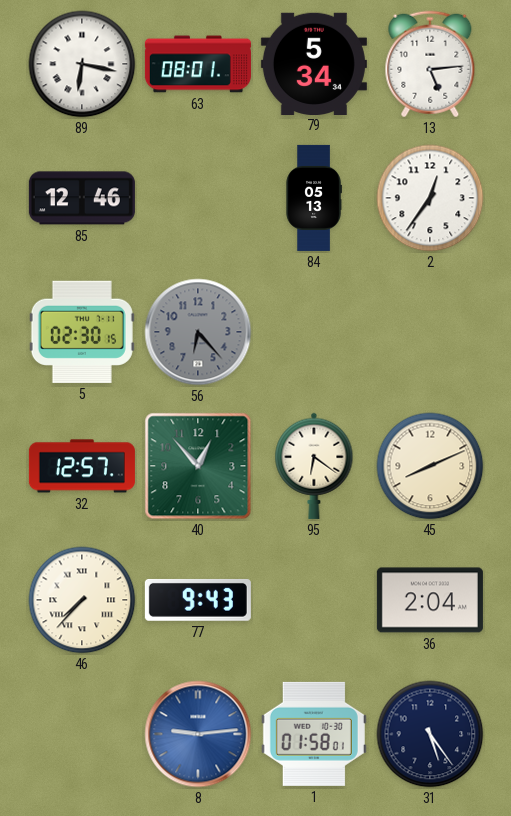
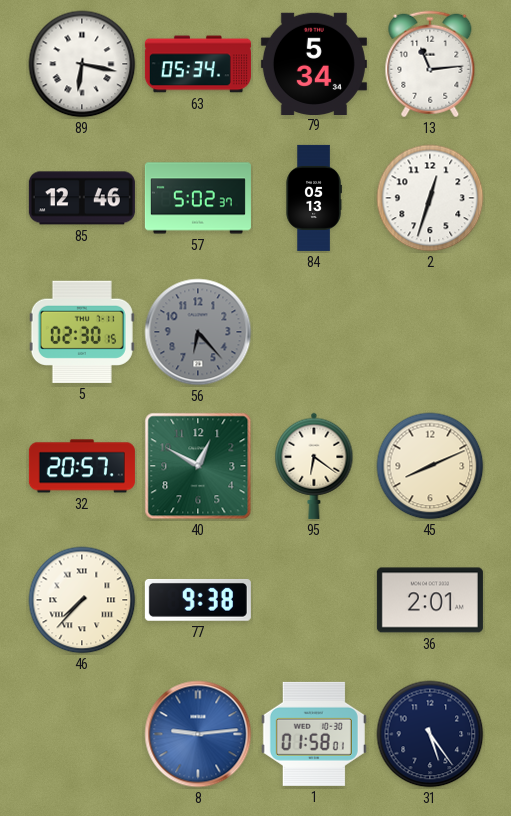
63: 08:01 -> 05:34 (198, 64)
13: 5:14 -> 11:14 (430, 64)
57: none -> 5:02 (198, 198)
2: 12:36 -> 12:33 (430, 198)
32: 12:57 -> 20:57 (82, 466)
40: 12:53 -> 12:50 (198, 466)
77: 9:43 -> 9:38 (198, 600)
36: 2:04 -> 2:01 (430, 600)
